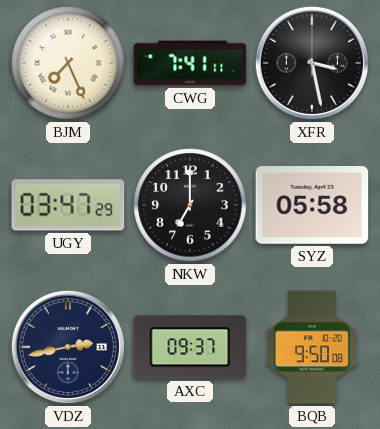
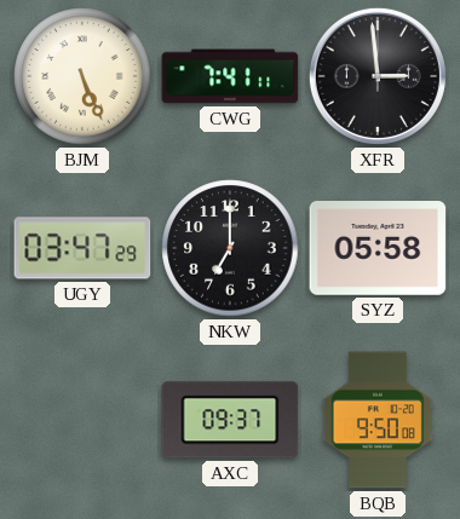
BJM: 7:26 -> 5:26 (82, 76)
XFR: 3:28 -> 2:59 (378, 76)
VDZ: 2:43 -> none (68, 347)
